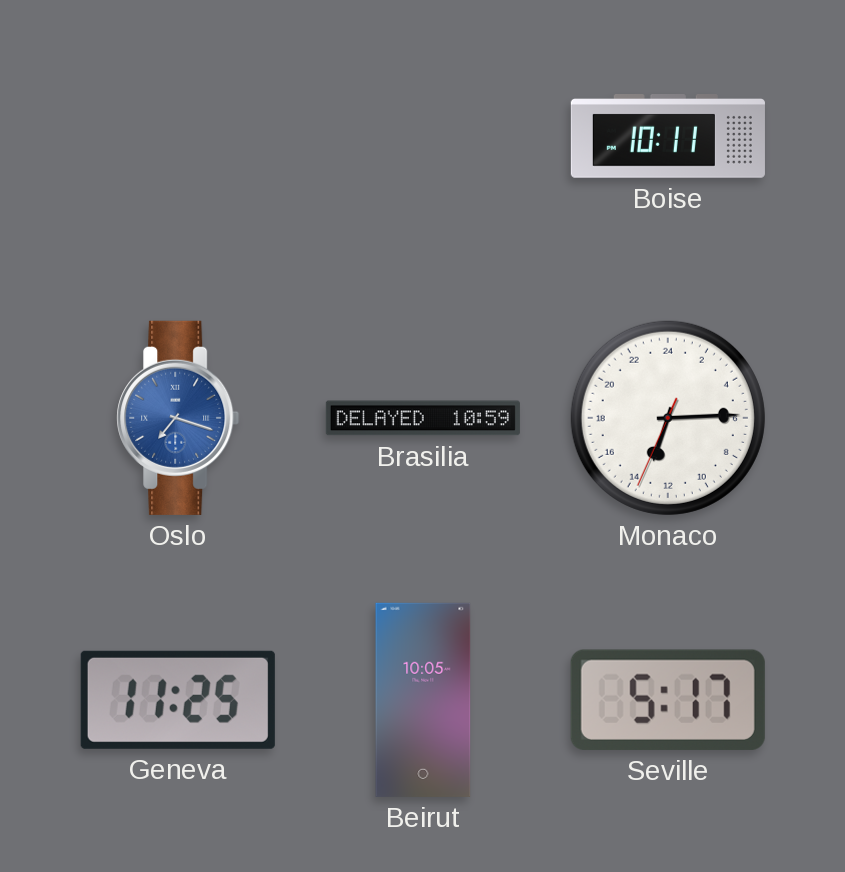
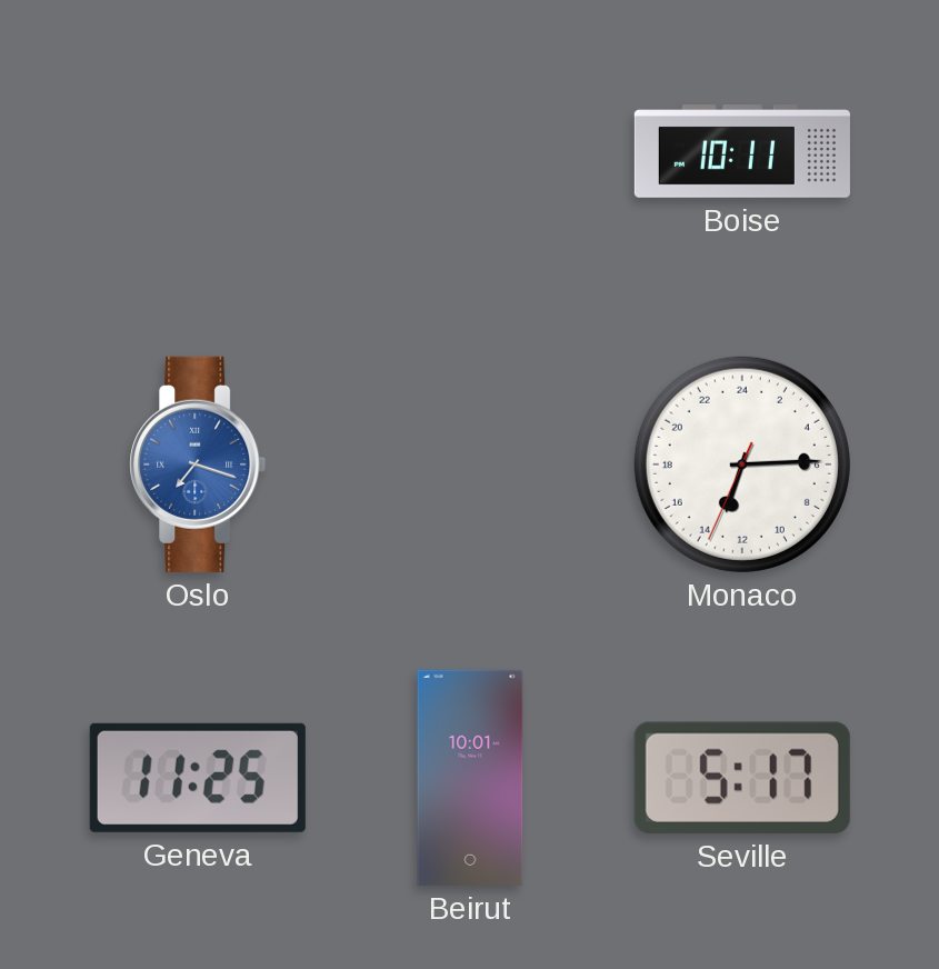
Brasilia: 10:59 -> none (423, 418)
Beirut: 10:05 -> 10:01 (470, 778)
